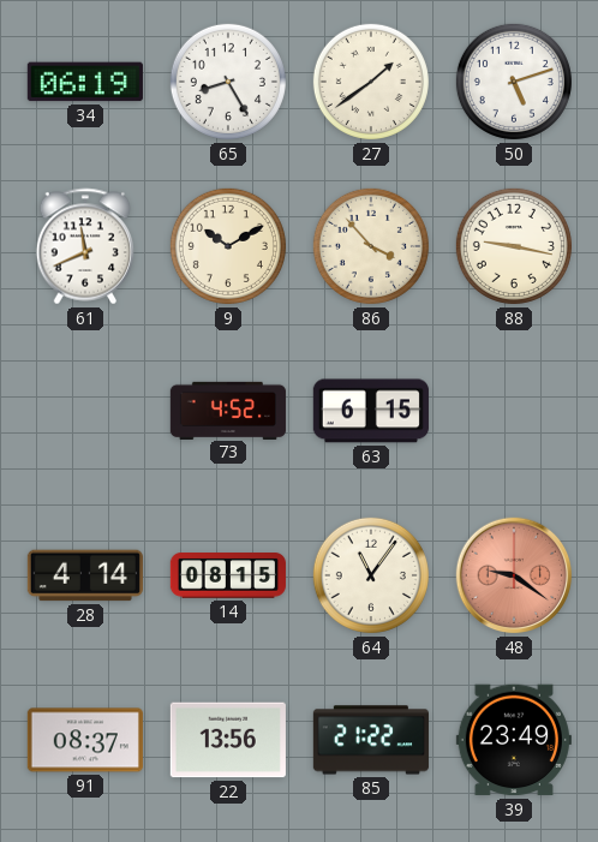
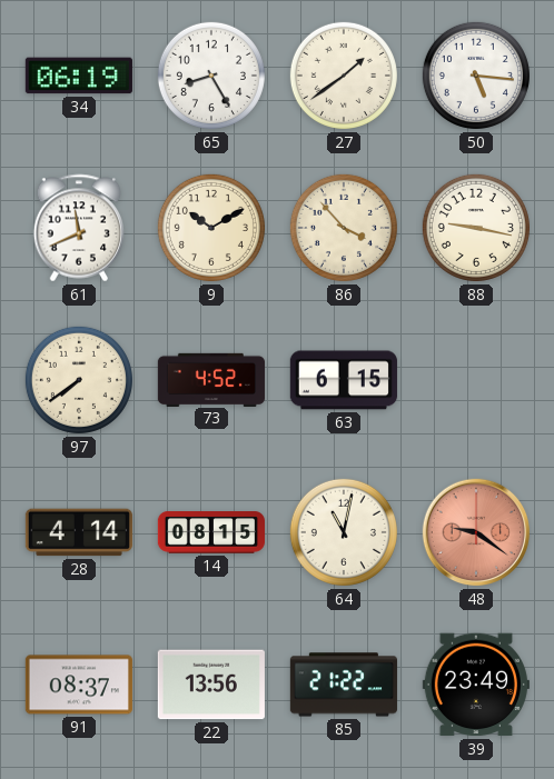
50: 5:12 -> 5:16 (476, 76)
97: none -> 7:39 (79, 380)
64: 11:06 -> 11:02 (344, 532)
